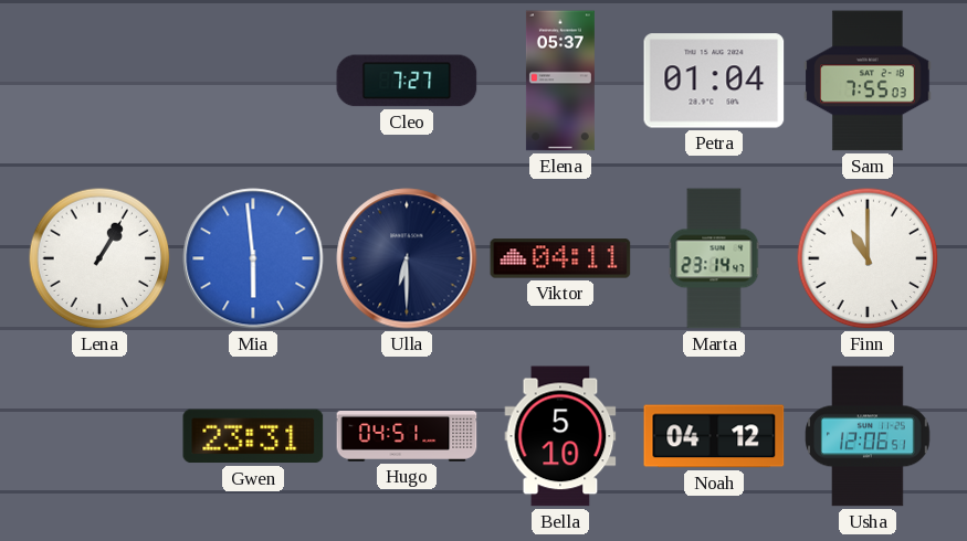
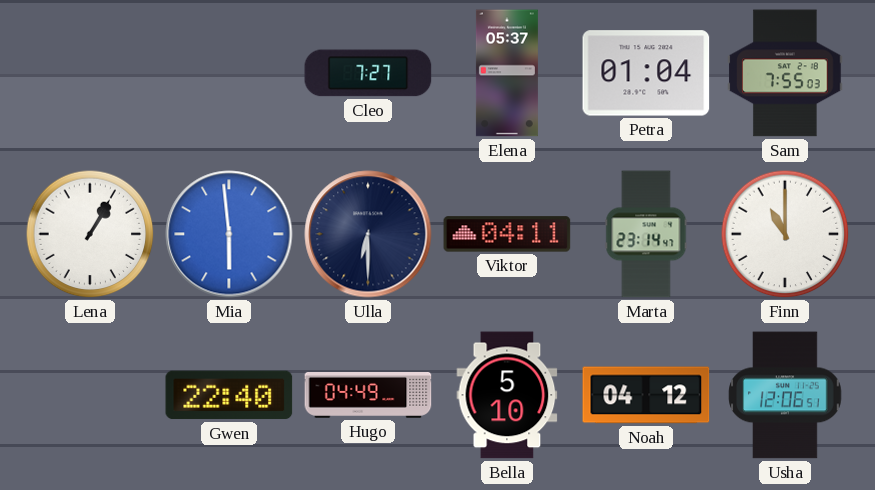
Gwen: 23:31 -> 22:40 (229, 395)
Hugo: 04:51 -> 04:49 (368, 396)
